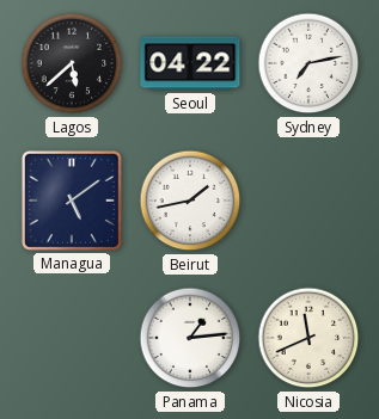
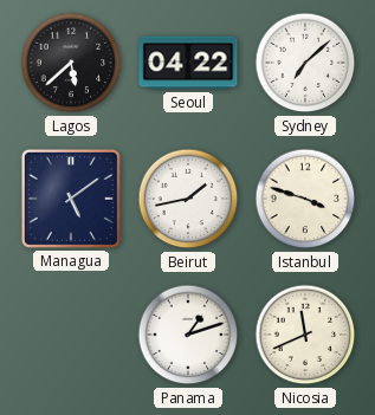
Sydney: 7:13 -> 7:08 (305, 63)
Istanbul: none -> 3:48 (305, 199)
Panama: 1:14 -> 1:12 (188, 335)
